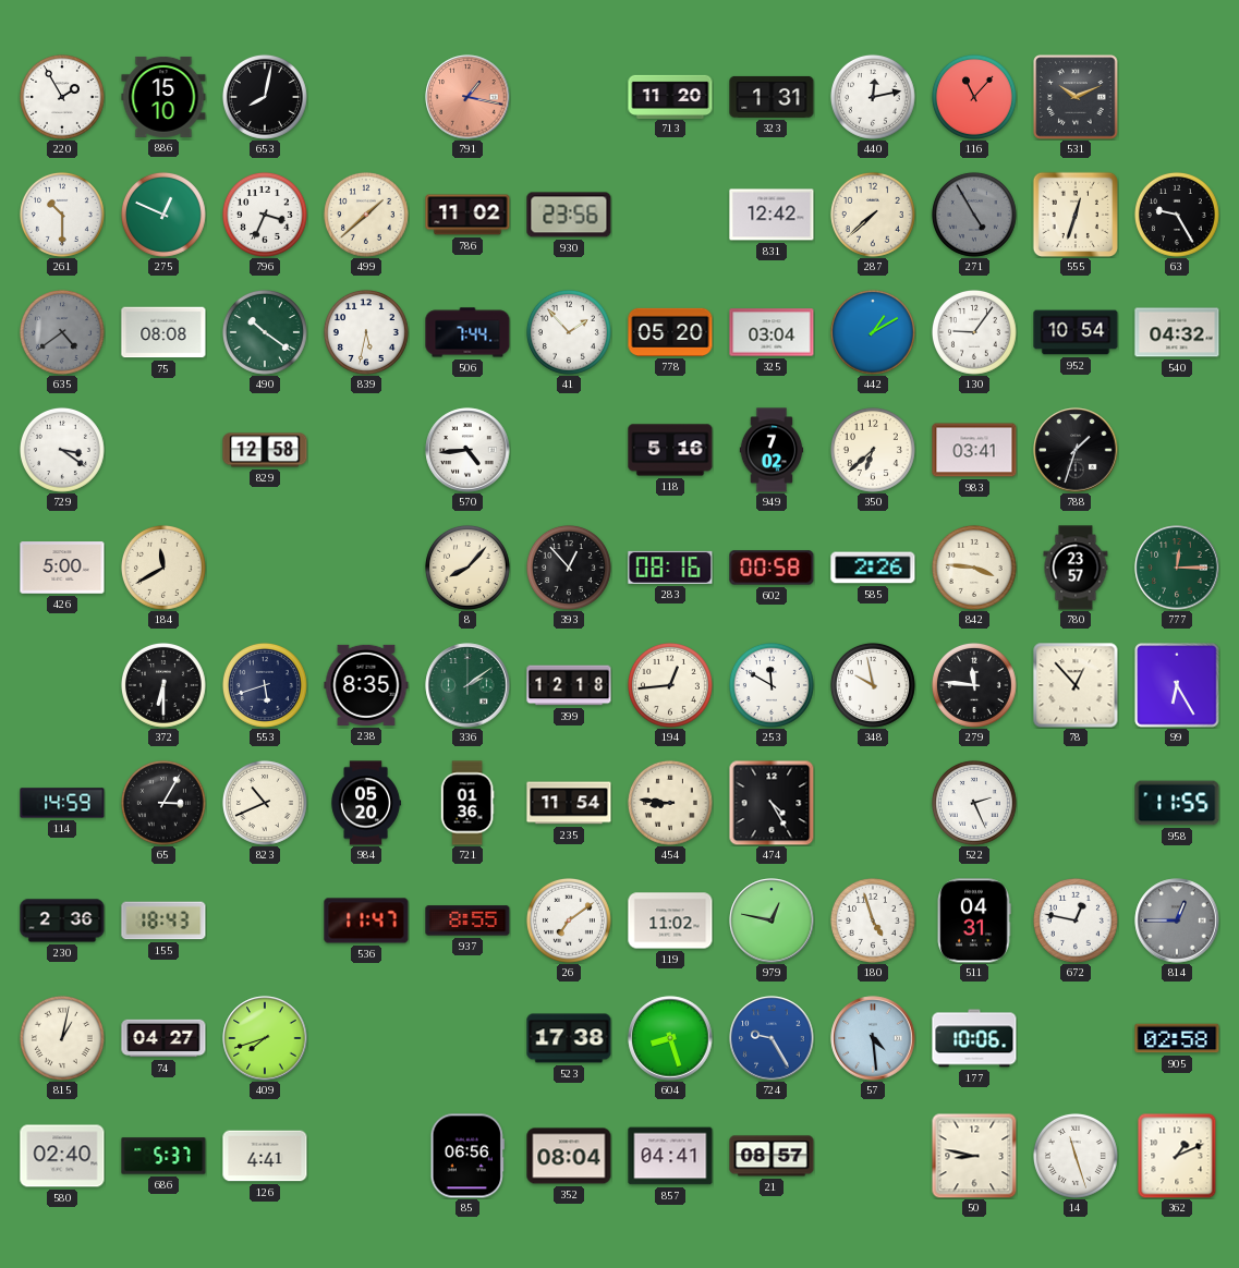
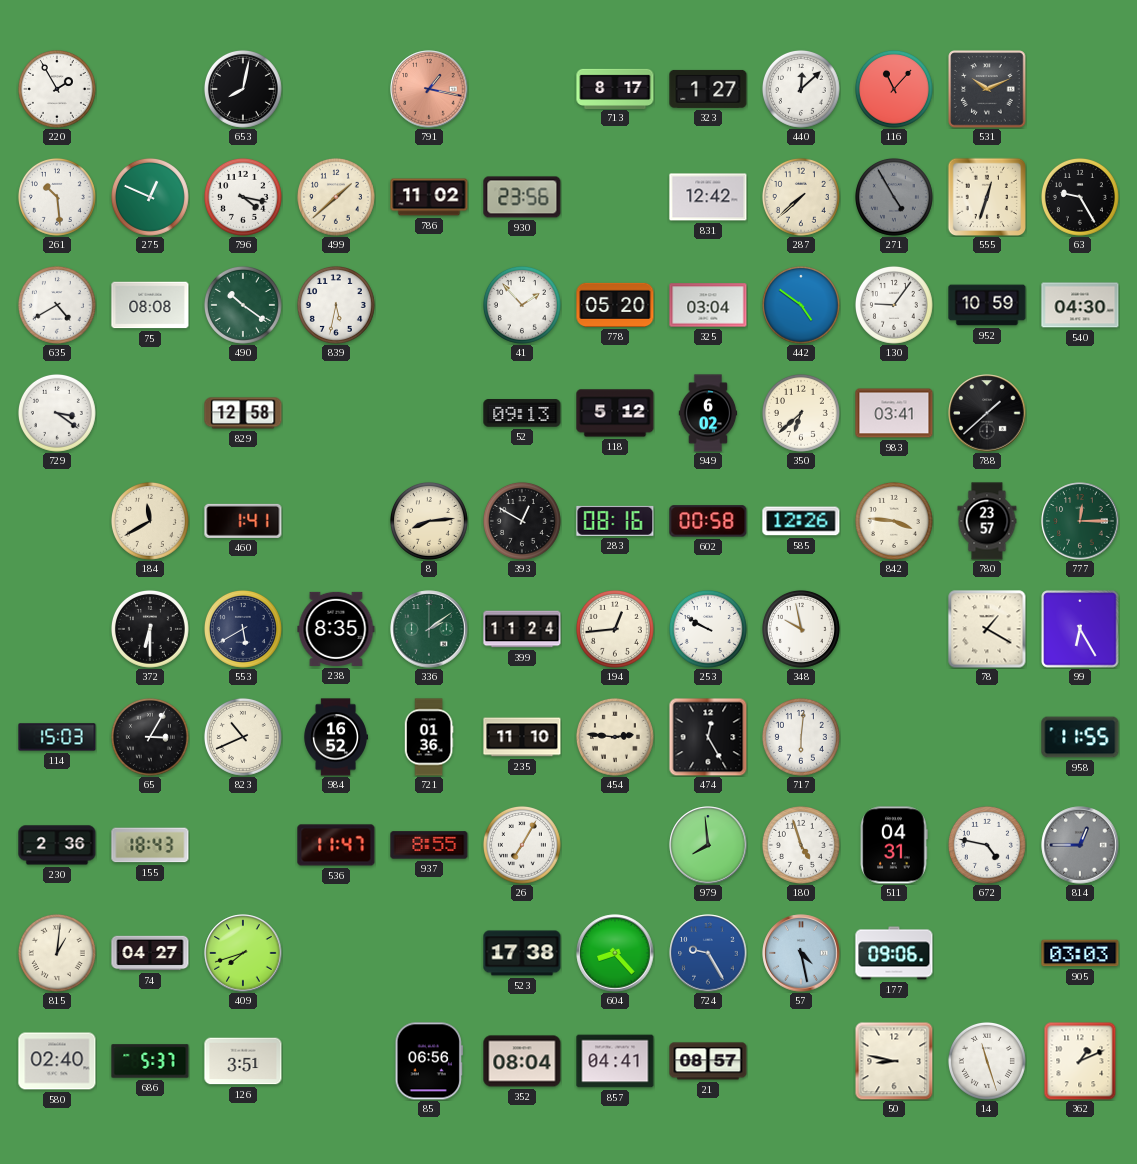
886: 15:10 -> none (163, 97)
713: 11:20 -> 8:17 (615, 88)
323: 1:31 -> 1:27 (708, 89)
440: 12:13 -> 12:08 (801, 89)
261: 10:30 -> 10:29 (57, 197)
796: 3:34 -> 4:17 (243, 197)
635: 4:39 -> 4:40 (57, 305)
635 dial: grey -> white (57, 305)
506: 7:44 -> none (467, 332)
442: 1:10 -> 4:51 (801, 305)
952: 10:54 -> 10:59 (987, 305)
540: 04:32 -> 04:30 (1080, 305)
570: 4:44 -> none (467, 450)
52: none -> 09:13 (522, 413)
118: 5:16 -> 5:12 (615, 413)
949: 7:02 -> 6:02 (708, 413)
788: 1:33 -> 1:38 (987, 413)
426: 5:00 -> none (62, 568)
460: none -> 1:41 (243, 521)
8: 8:07 -> 8:14 (429, 521)
393: 12:53 -> 12:50 (522, 521)
585: 2:26 -> 12:26 (801, 521)
553: 5:42 -> 5:40 (243, 629)
399: 12:18 -> 11:24 (522, 629)
253: 11:50 -> 9:50 (708, 629)
279: 11:46 -> none (974, 685)
78: 12:53 -> 1:20 (987, 629)
114: 14:59 -> 15:03 (57, 737)
984: 05:20 -> 16:52 (335, 737)
235: 11:54 -> 11:10 (522, 737)
454: 8:46 -> 2:46 (615, 737)
474: 4:25 -> 12:25 (708, 737)
717: none -> 6:01 (801, 737)
522: 2:26 -> none (974, 803)
26: 7:09 -> 7:05 (522, 845)
119: 11:02 -> none (670, 920)
979: 12:47 -> 7:59 (708, 845)
672: 12:47 -> 4:47 (987, 845)
815: 1:02 -> 1:01 (57, 953)
604: 8:27 -> 8:23 (615, 953)
57: 4:29 -> 4:28 (801, 953)
177: 10:06 -> 09:06 (894, 953)
905: 02:58 -> 03:03 (1080, 953)
126: 4:41 -> 3:51 (243, 1061)
